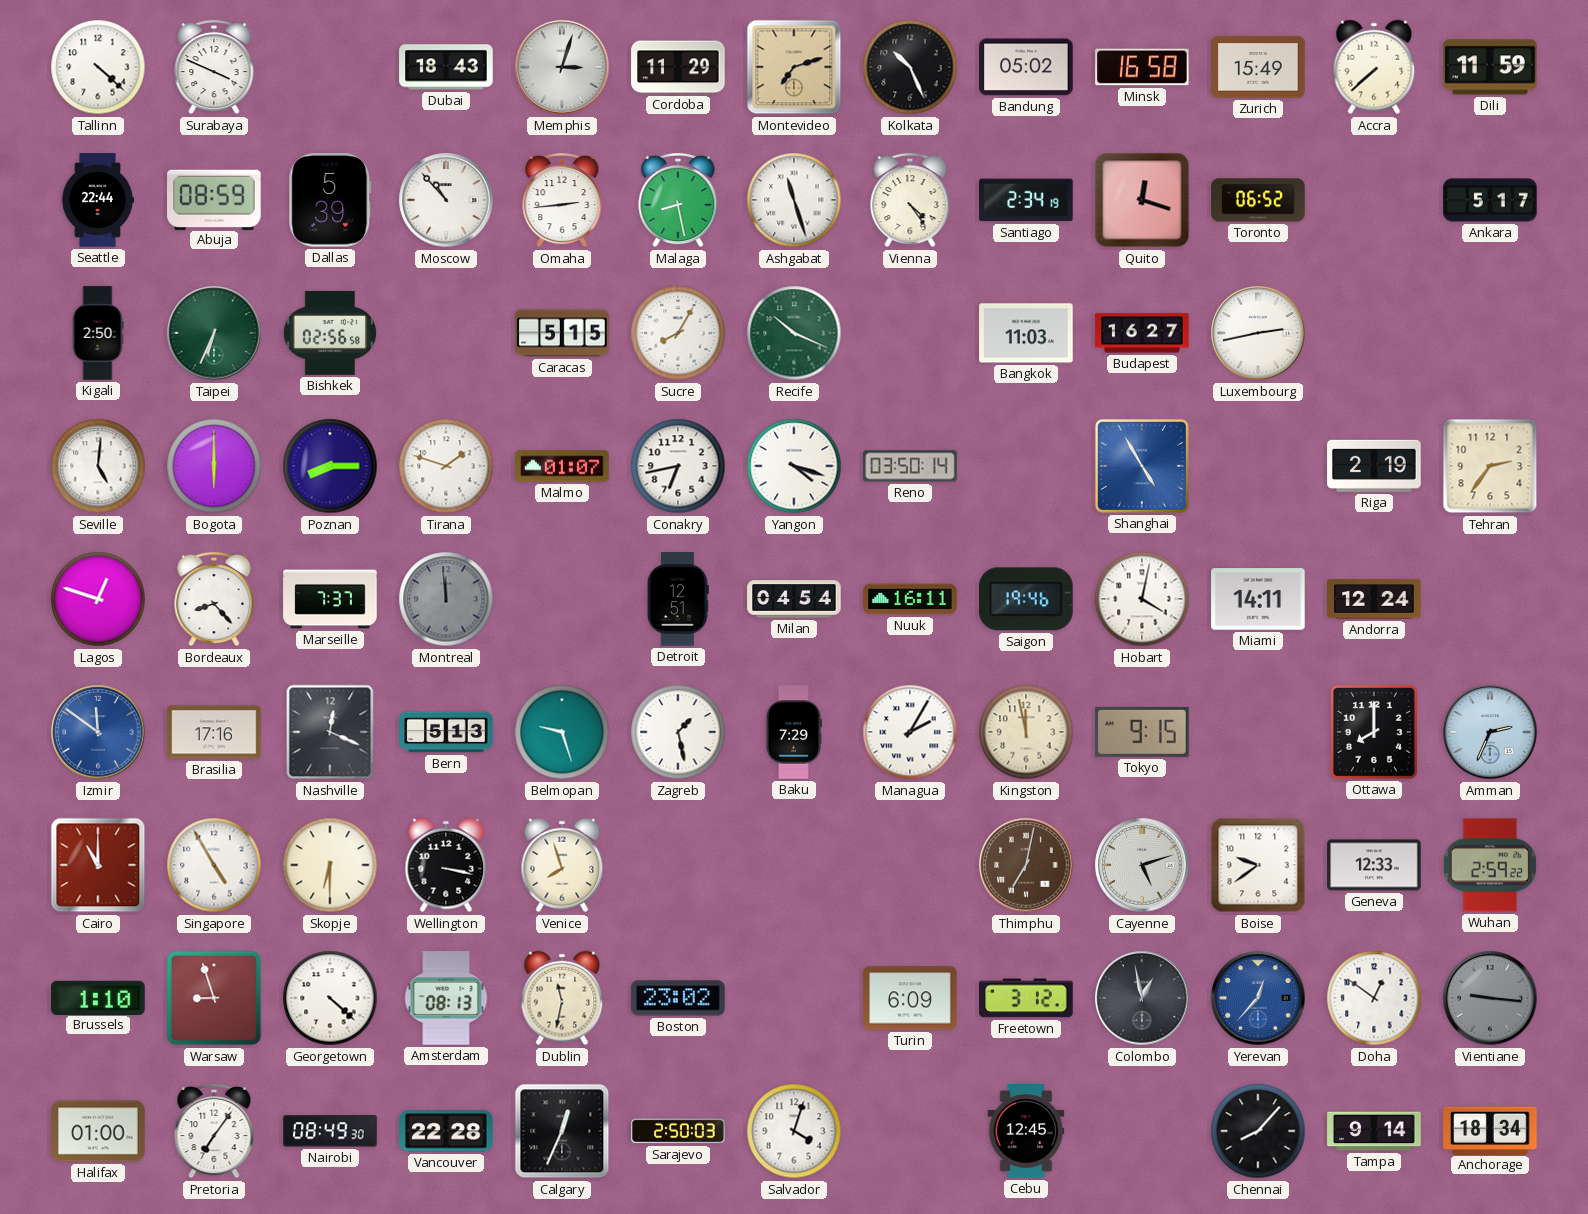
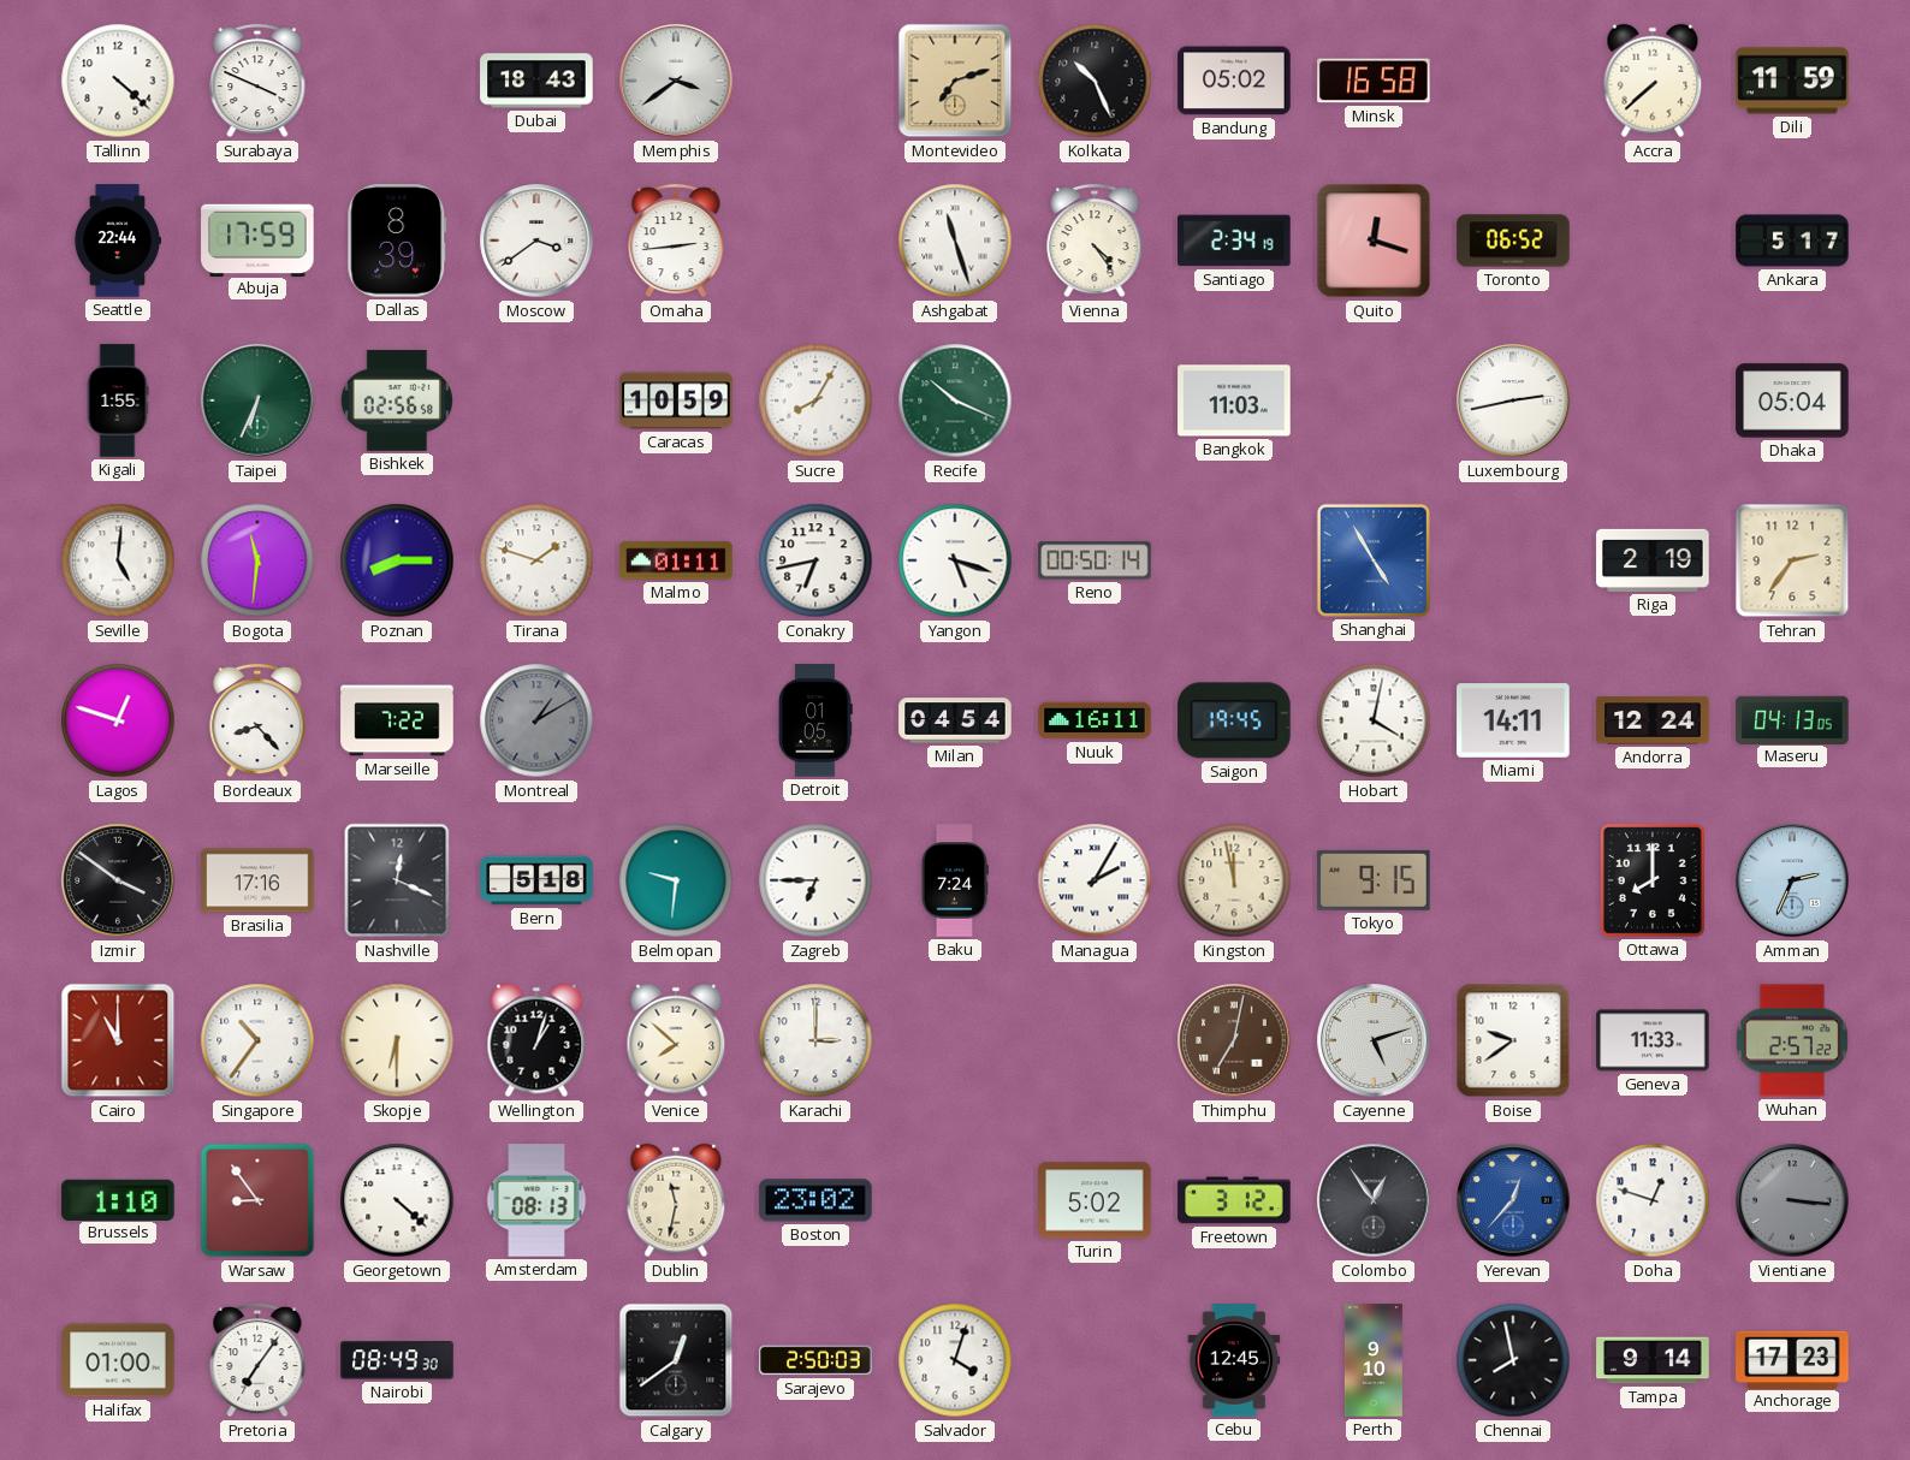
Memphis: 3:03 -> 3:39 (676, 81)
Cordoba: 11:29 -> none (678, 67)
Zurich: 15:49 -> none (1258, 67)
Abuja: 08:59 -> 17:59 (257, 239)
Dallas: 5:39 -> 8:39 (397, 241)
Moscow: 10:53 -> 3:39 (536, 241)
Malaga: 8:28 -> none (678, 200)
Kigali: 2:50 -> 1:55 (118, 400)
Caracas: 5:15 -> 10:59 (676, 400)
Budapest: 16:27 -> none (1142, 333)
Dhaka: none -> 05:04 (1792, 400)
Bogota: 6:00 -> 11:31 (257, 560)
Malmo: 01:07 -> 01:11 (676, 560)
Yangon: 4:18 -> 5:18 (955, 560)
Reno: 03:50 -> 00:50 (1095, 560)
Marseille: 7:37 -> 7:22 (397, 720)
Montreal: 11:59 -> 1:10 (536, 720)
Detroit: 12:51 -> 01:05 (817, 720)
Saigon: 19:46 -> 19:45 (1234, 720)
Maseru: none -> 04:13 (1792, 719)
Izmir: 11:51 -> 3:51 (118, 880)
Izmir dial: blue -> black (118, 880)
Bern: 5:13 -> 5:18 (536, 880)
Belmopan: 9:27 -> 9:31 (676, 880)
Zagreb: 1:28 -> 6:45 (815, 880)
Baku: 7:29 -> 7:24 (954, 880)
Singapore: 4:55 -> 10:36 (257, 1040)
Wellington: 3:17 -> 1:03 (536, 1040)
Venice: 7:57 -> 7:52 (676, 1040)
Karachi: none -> 3:00 (815, 1040)
Geneva: 12:33 -> 11:33 (1653, 1040)
Wuhan: 2:59 -> 2:57 (1792, 1040)
Warsaw: 8:57 -> 8:54 (257, 1200)
Turin: 6:09 -> 5:02 (1095, 1200)
Colombo: 12:58 -> 12:54 (1374, 1200)
Doha: 12:51 -> 12:48 (1653, 1200)
Vientiane: 9:16 -> 3:16 (1792, 1200)
Vancouver: 22:28 -> none (446, 1131)
Calgary: 12:34 -> 12:39 (676, 1360)
Perth: none -> 9:10 (1374, 1360)
Chennai: 8:07 -> 7:58 (1513, 1360)
Anchorage: 18:34 -> 17:23 (1792, 1359)
